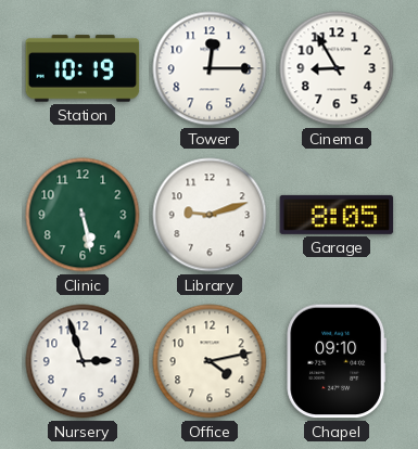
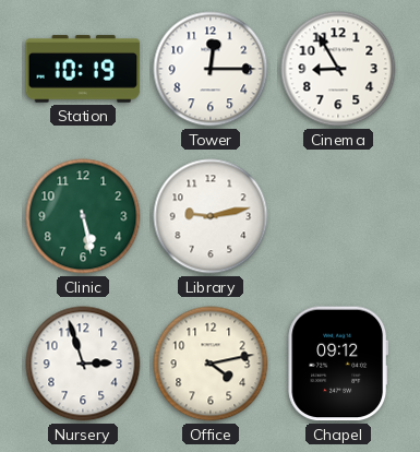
Library: 9:12 -> 9:13 (211, 216)
Garage: 8:05 -> none (337, 215)
Chapel: 09:10 -> 09:12 (338, 364)
